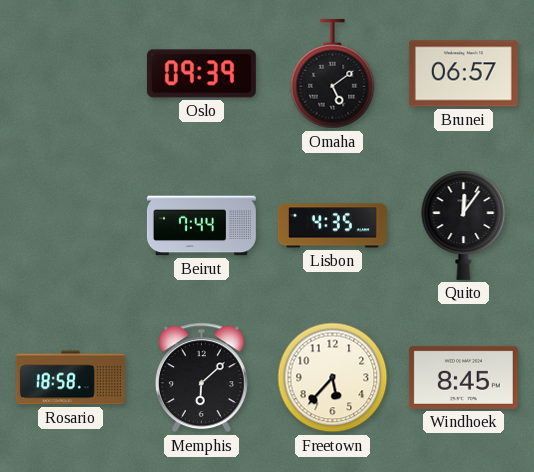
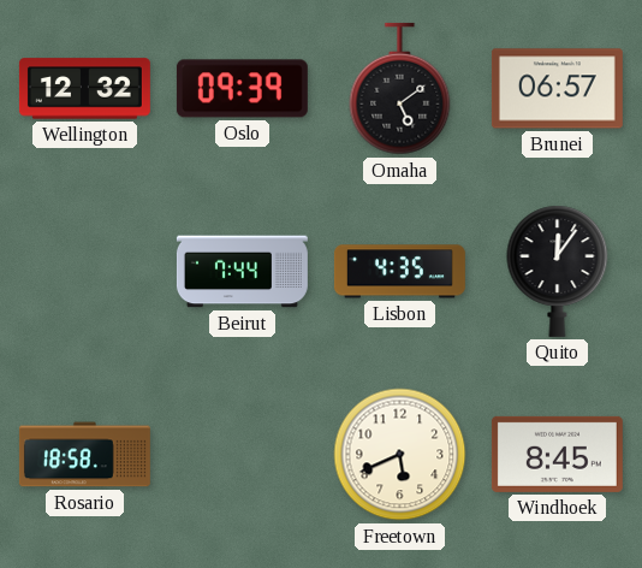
Wellington: none -> 12:32 (84, 89)
Memphis: 6:08 -> none (201, 378)
Freetown: 5:37 -> 5:41 (400, 455)
